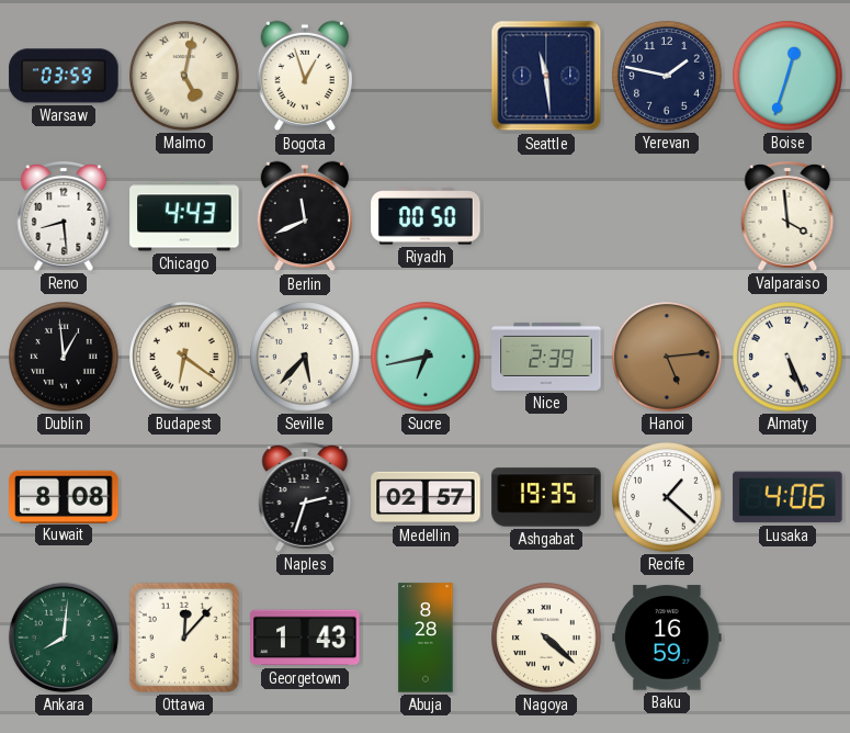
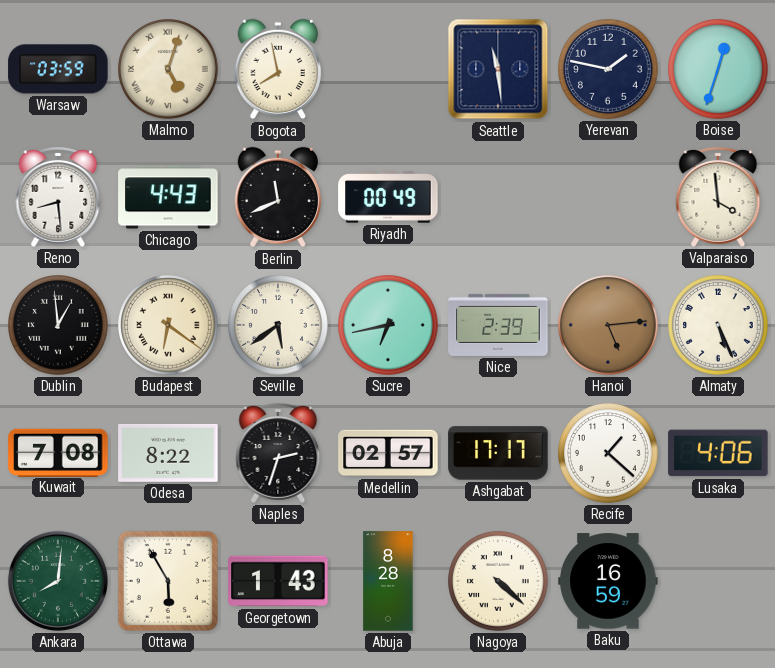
Malmo: 5:02 -> 5:03 (169, 70)
Bogota: 12:57 -> 7:58 (277, 69)
Riyadh: 00:50 -> 00:49 (388, 197)
Seville: 5:37 -> 5:39 (279, 326)
Kuwait: 8:08 -> 7:08 (58, 452)
Odesa: none -> 8:22 (168, 453)
Ashgabat: 19:35 -> 17:17 (498, 453)
Ottawa: 12:07 -> 5:55 (168, 581)
